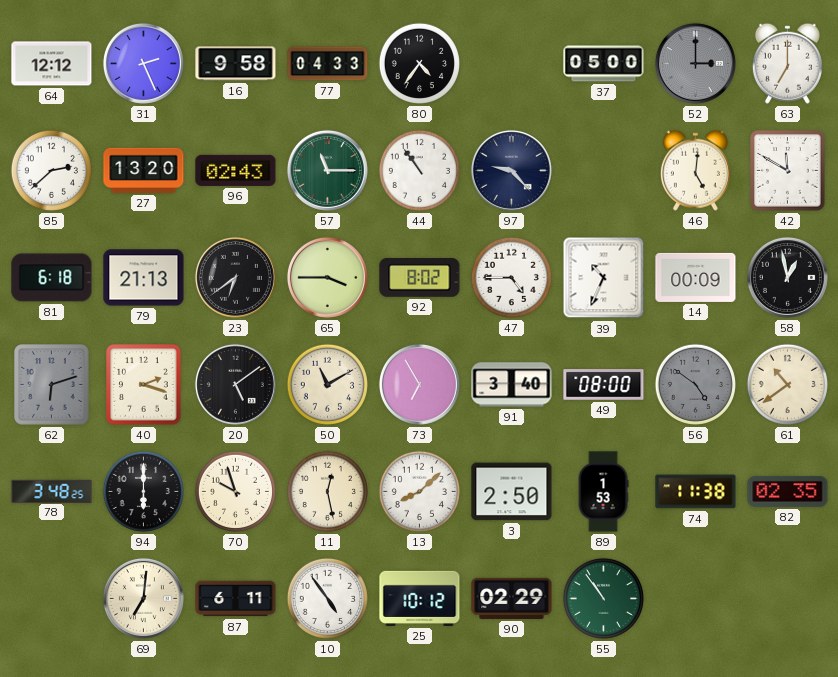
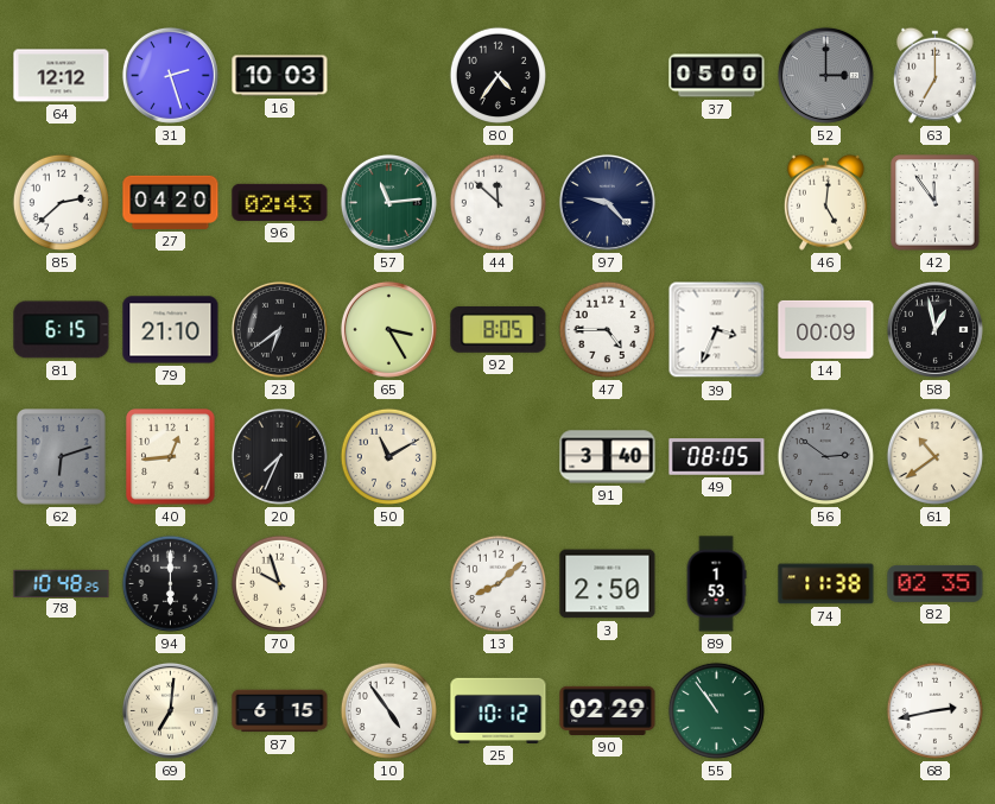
31: 2:26 -> 2:27 (170, 75)
16: 9:58 -> 10:03 (280, 76)
77: 04:33 -> none (328, 64)
27: 13:20 -> 04:20 (171, 202)
57: 11:15 -> 11:14 (388, 202)
44: 10:54 -> 11:52 (497, 202)
42: 11:50 -> 11:54 (936, 203)
81: 6:18 -> 6:15 (62, 330)
79: 21:13 -> 21:10 (171, 330)
65: 3:45 -> 3:25 (388, 329)
92: 8:02 -> 8:05 (499, 329)
39: 10:34 -> 3:34 (717, 330)
40: 2:18 -> 12:44 (171, 457)
20: 5:09 -> 7:34 (279, 456)
73: 6:55 -> none (419, 384)
49: 08:00 -> 08:05 (717, 457)
56: 4:51 -> 2:51 (825, 456)
78: 3:48 -> 10:48 (62, 583)
11: 12:28 -> none (327, 491)
87: 6:11 -> 6:15 (280, 711)
68: none -> 2:43 (934, 710)
